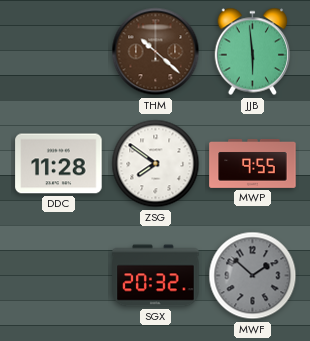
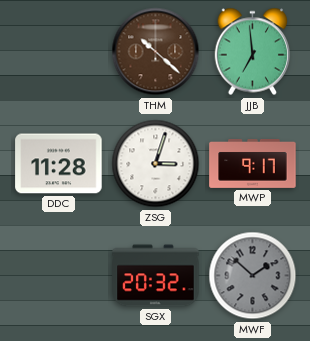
JJB: 5:59 -> 6:59 (253, 52)
ZSG: 7:51 -> 3:03 (156, 164)
MWP: 9:55 -> 9:17 (253, 164)
